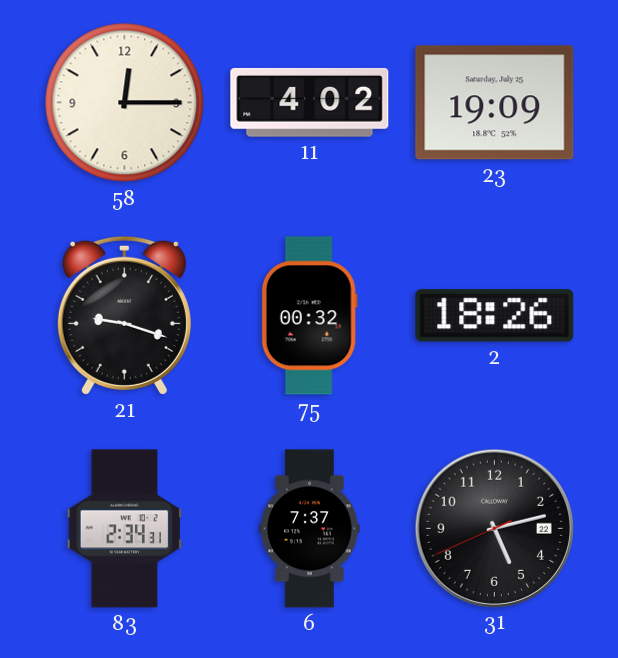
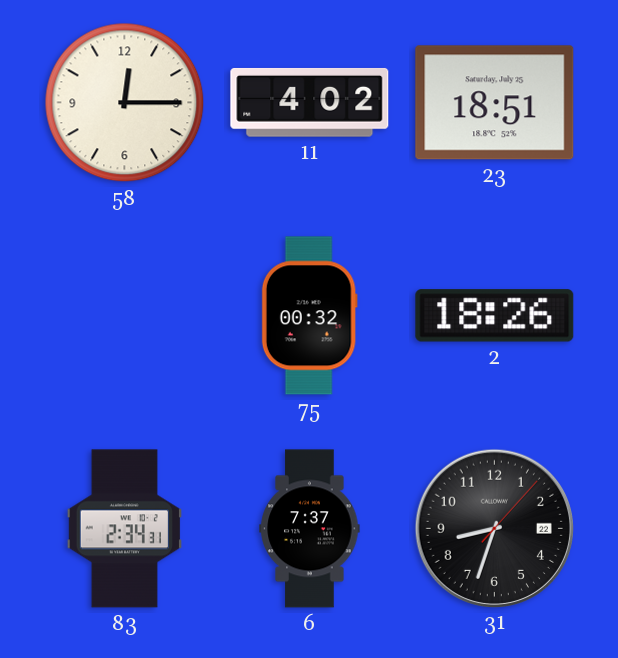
23: 19:09 -> 18:51 (495, 103)
21: 9:18 -> none (124, 315)
31: 5:12 -> 8:33 (494, 528)
